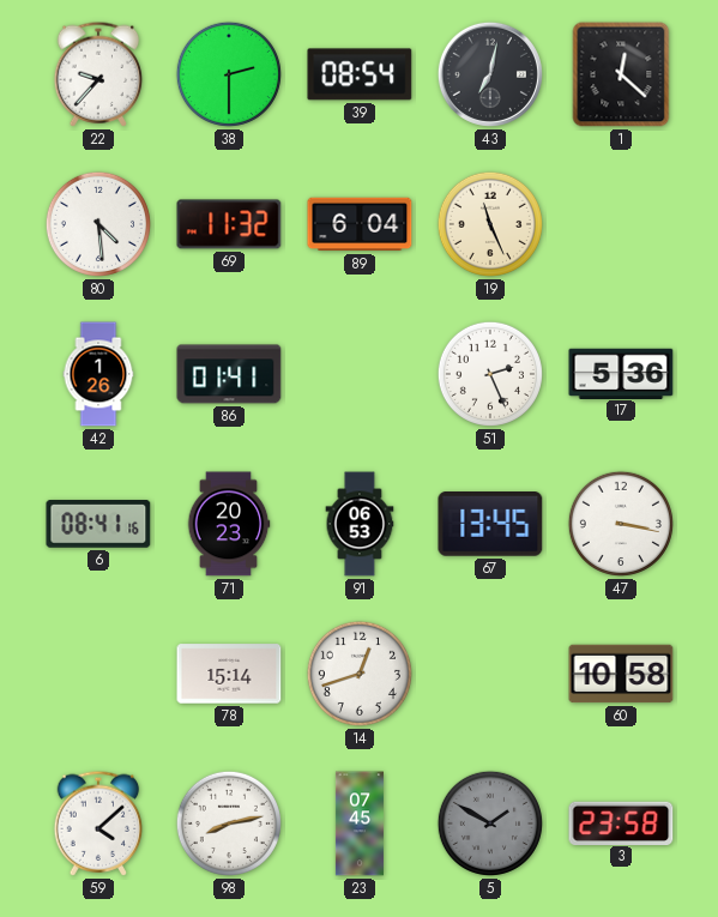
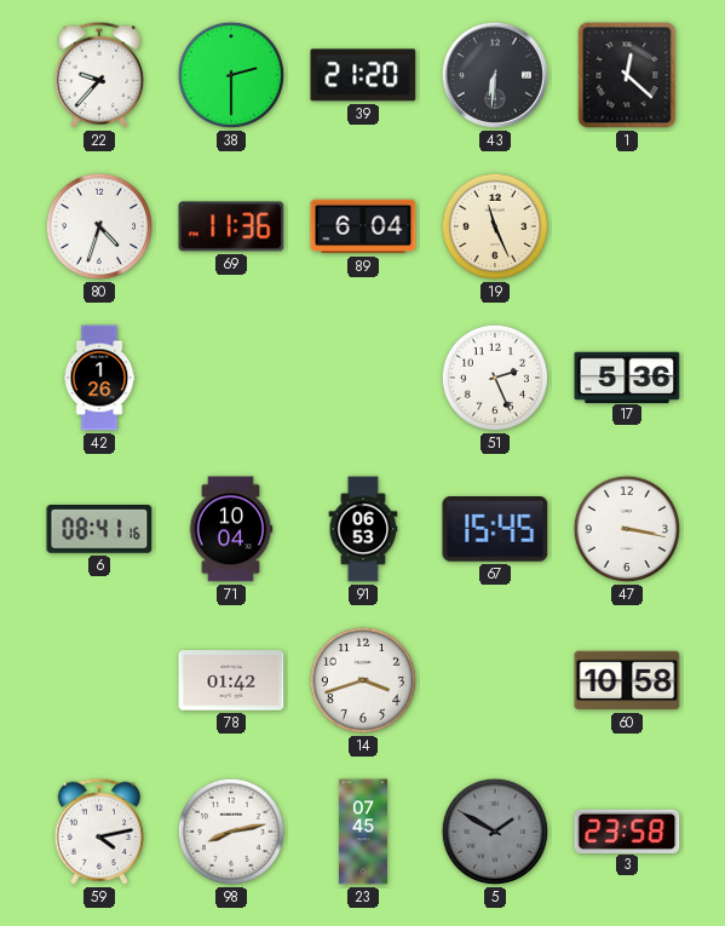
39: 08:54 -> 21:20 (363, 75)
43: 7:02 -> 6:31 (495, 75)
80: 4:29 -> 4:33 (99, 226)
69: 11:32 -> 11:36 (231, 226)
86: 01:41 -> none (229, 374)
71: 20:23 -> 10:04 (231, 529)
67: 13:45 -> 15:45 (495, 530)
78: 15:14 -> 01:42 (231, 680)
14: 12:42 -> 3:42 (363, 680)
59: 4:08 -> 4:13 (99, 832)
